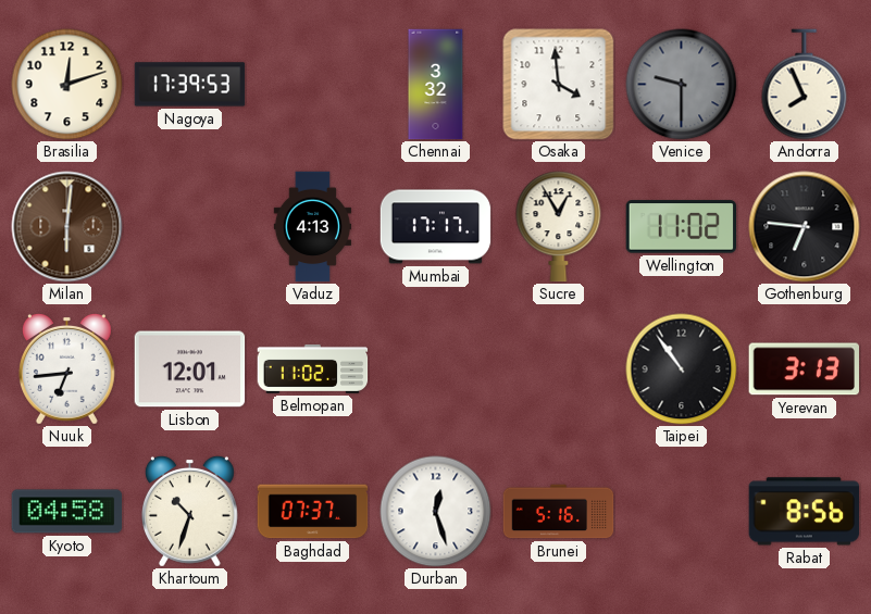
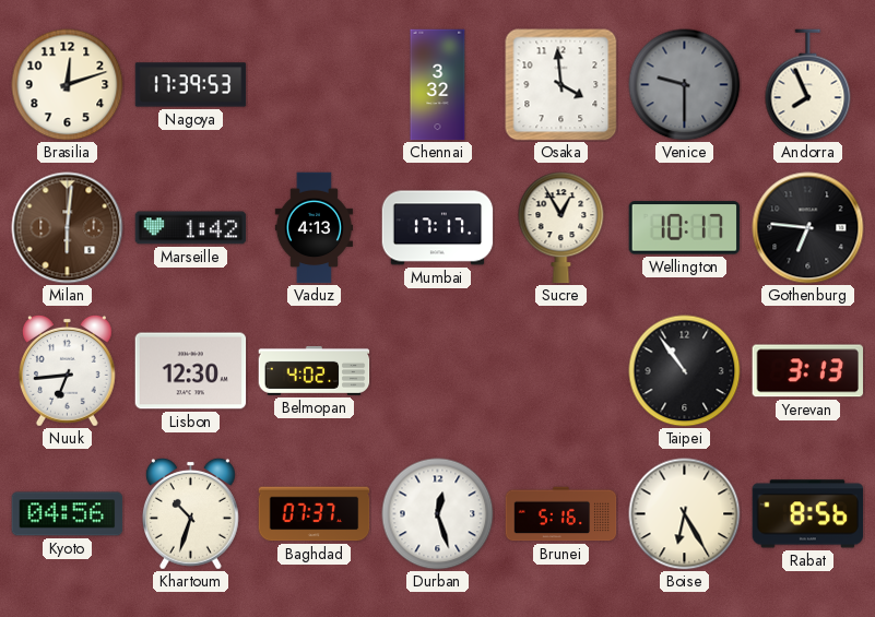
Marseille: none -> 1:42 (191, 228)
Wellington: 11:02 -> 10:17 (685, 228)
Lisbon: 12:01 -> 12:30 (191, 371)
Belmopan: 11:02 -> 4:02 (315, 370)
Kyoto: 04:58 -> 04:56 (68, 514)
Boise: none -> 6:25 (685, 514)
